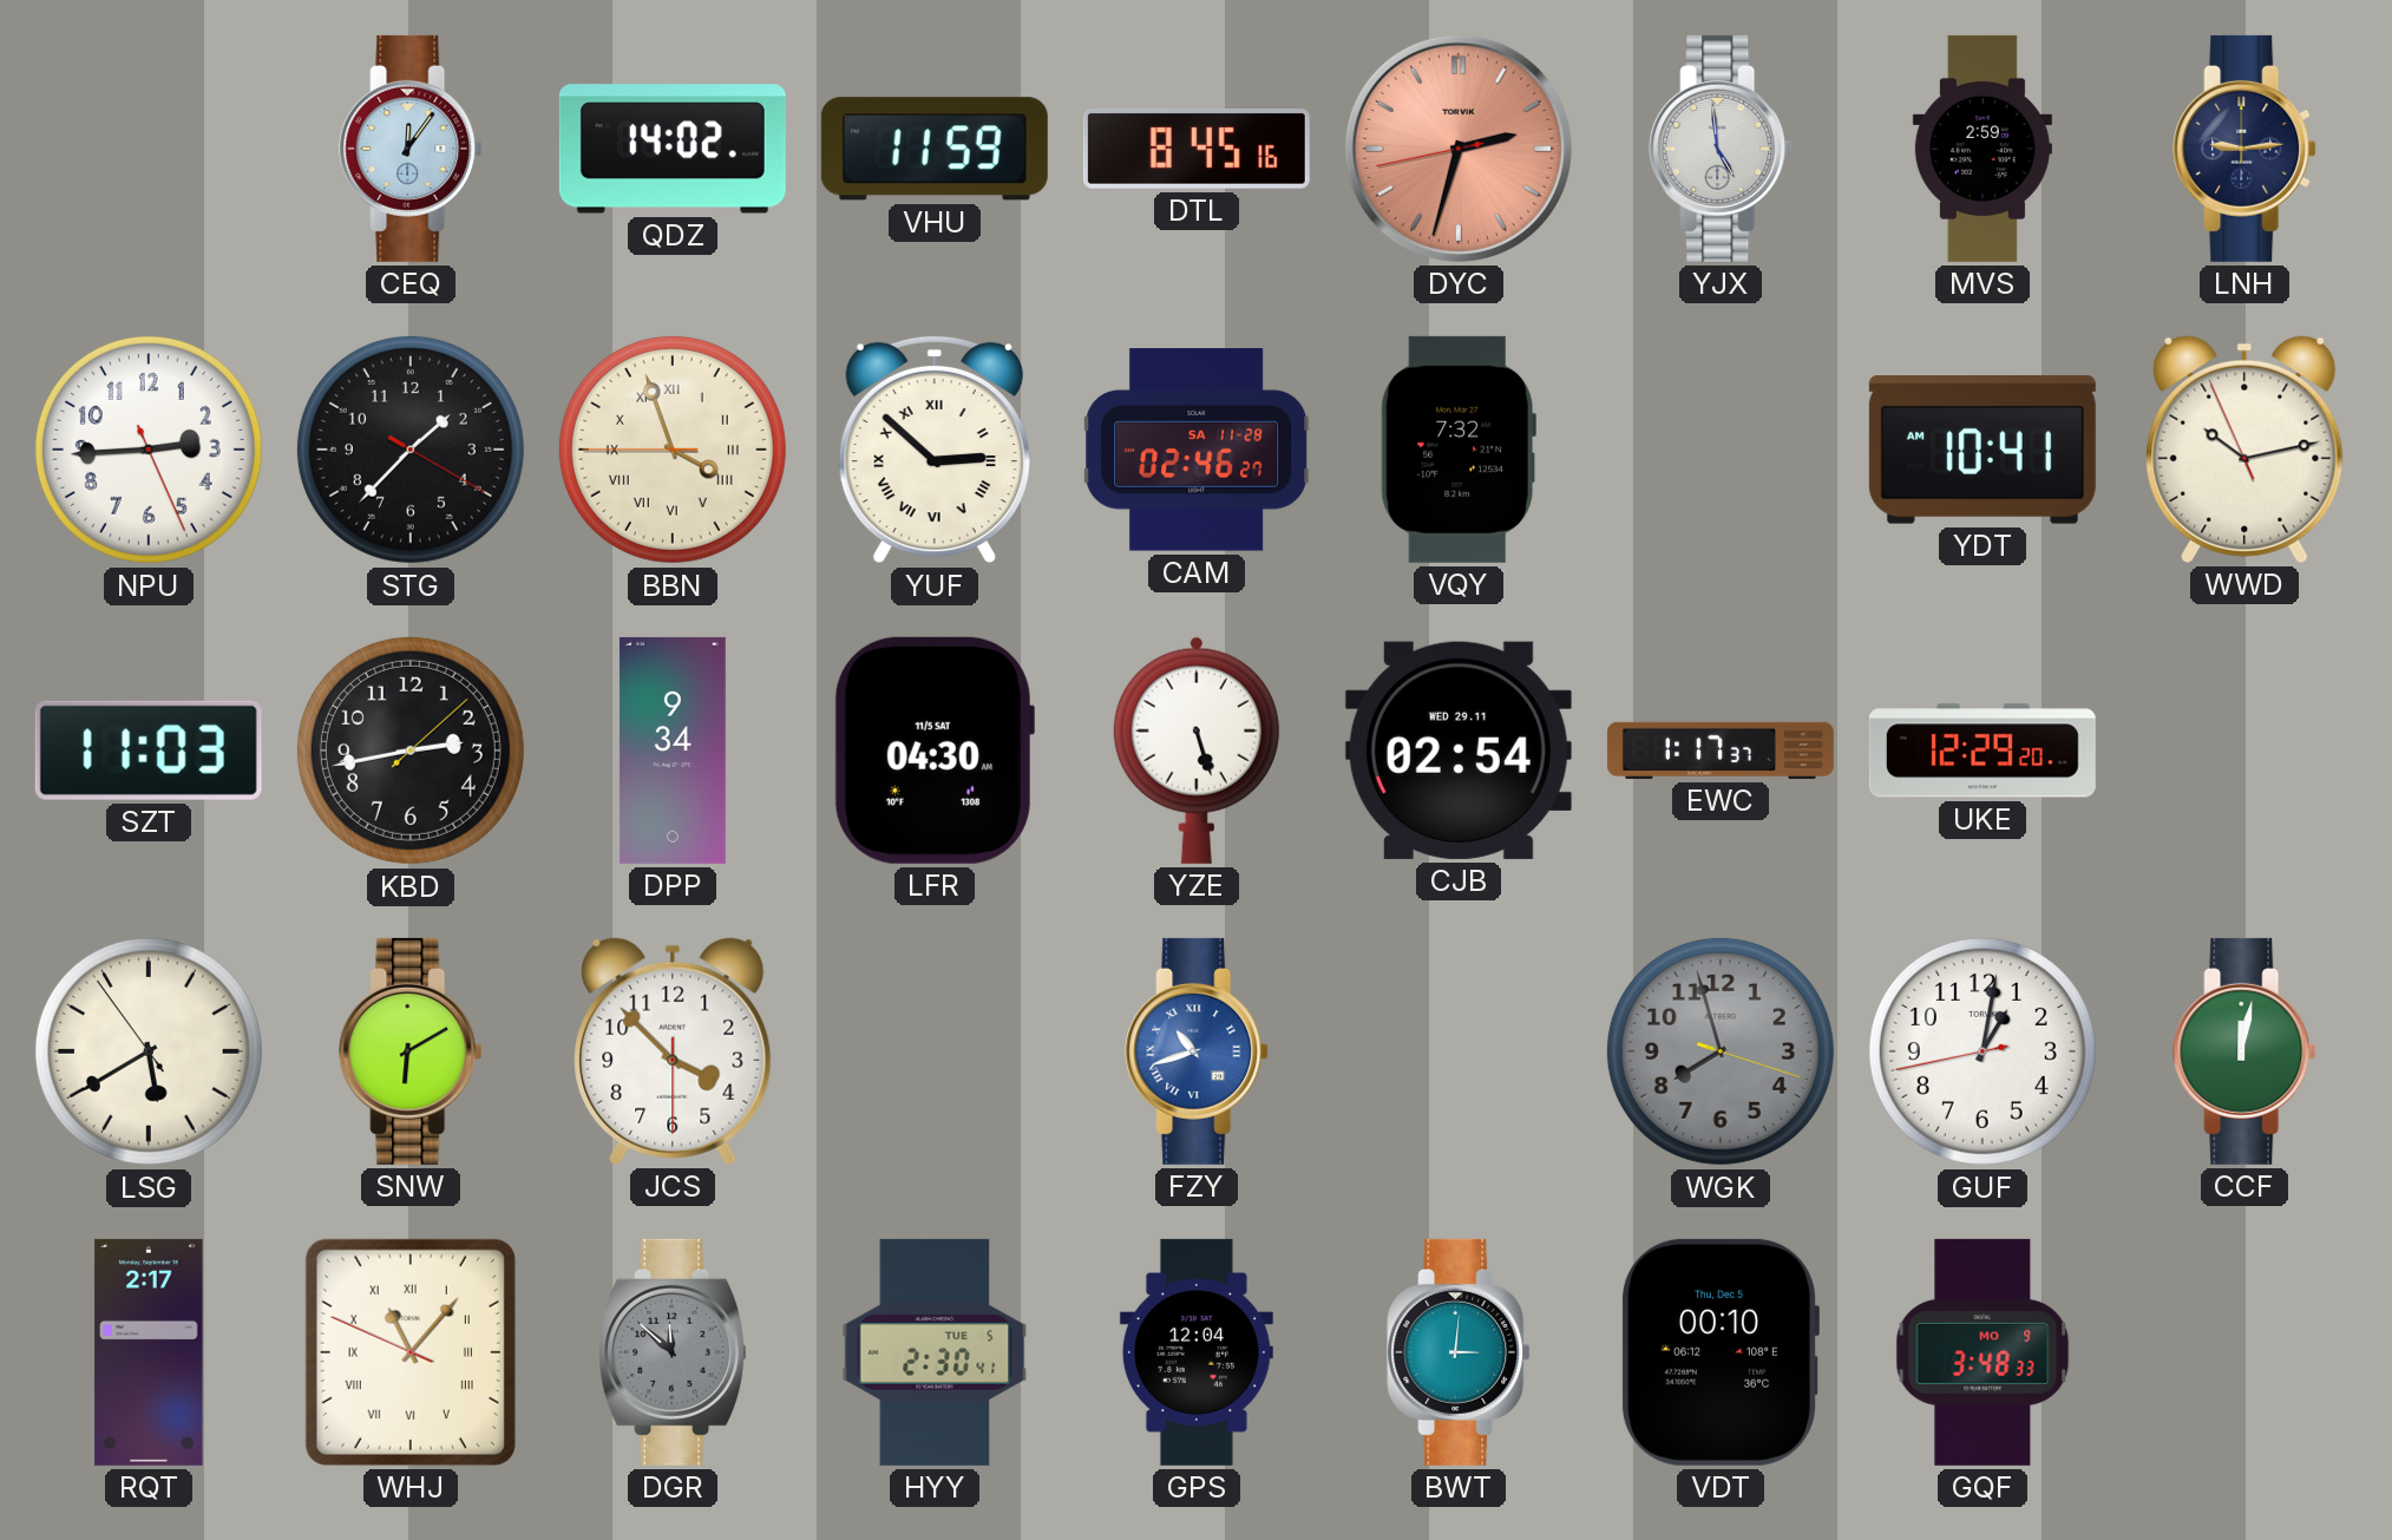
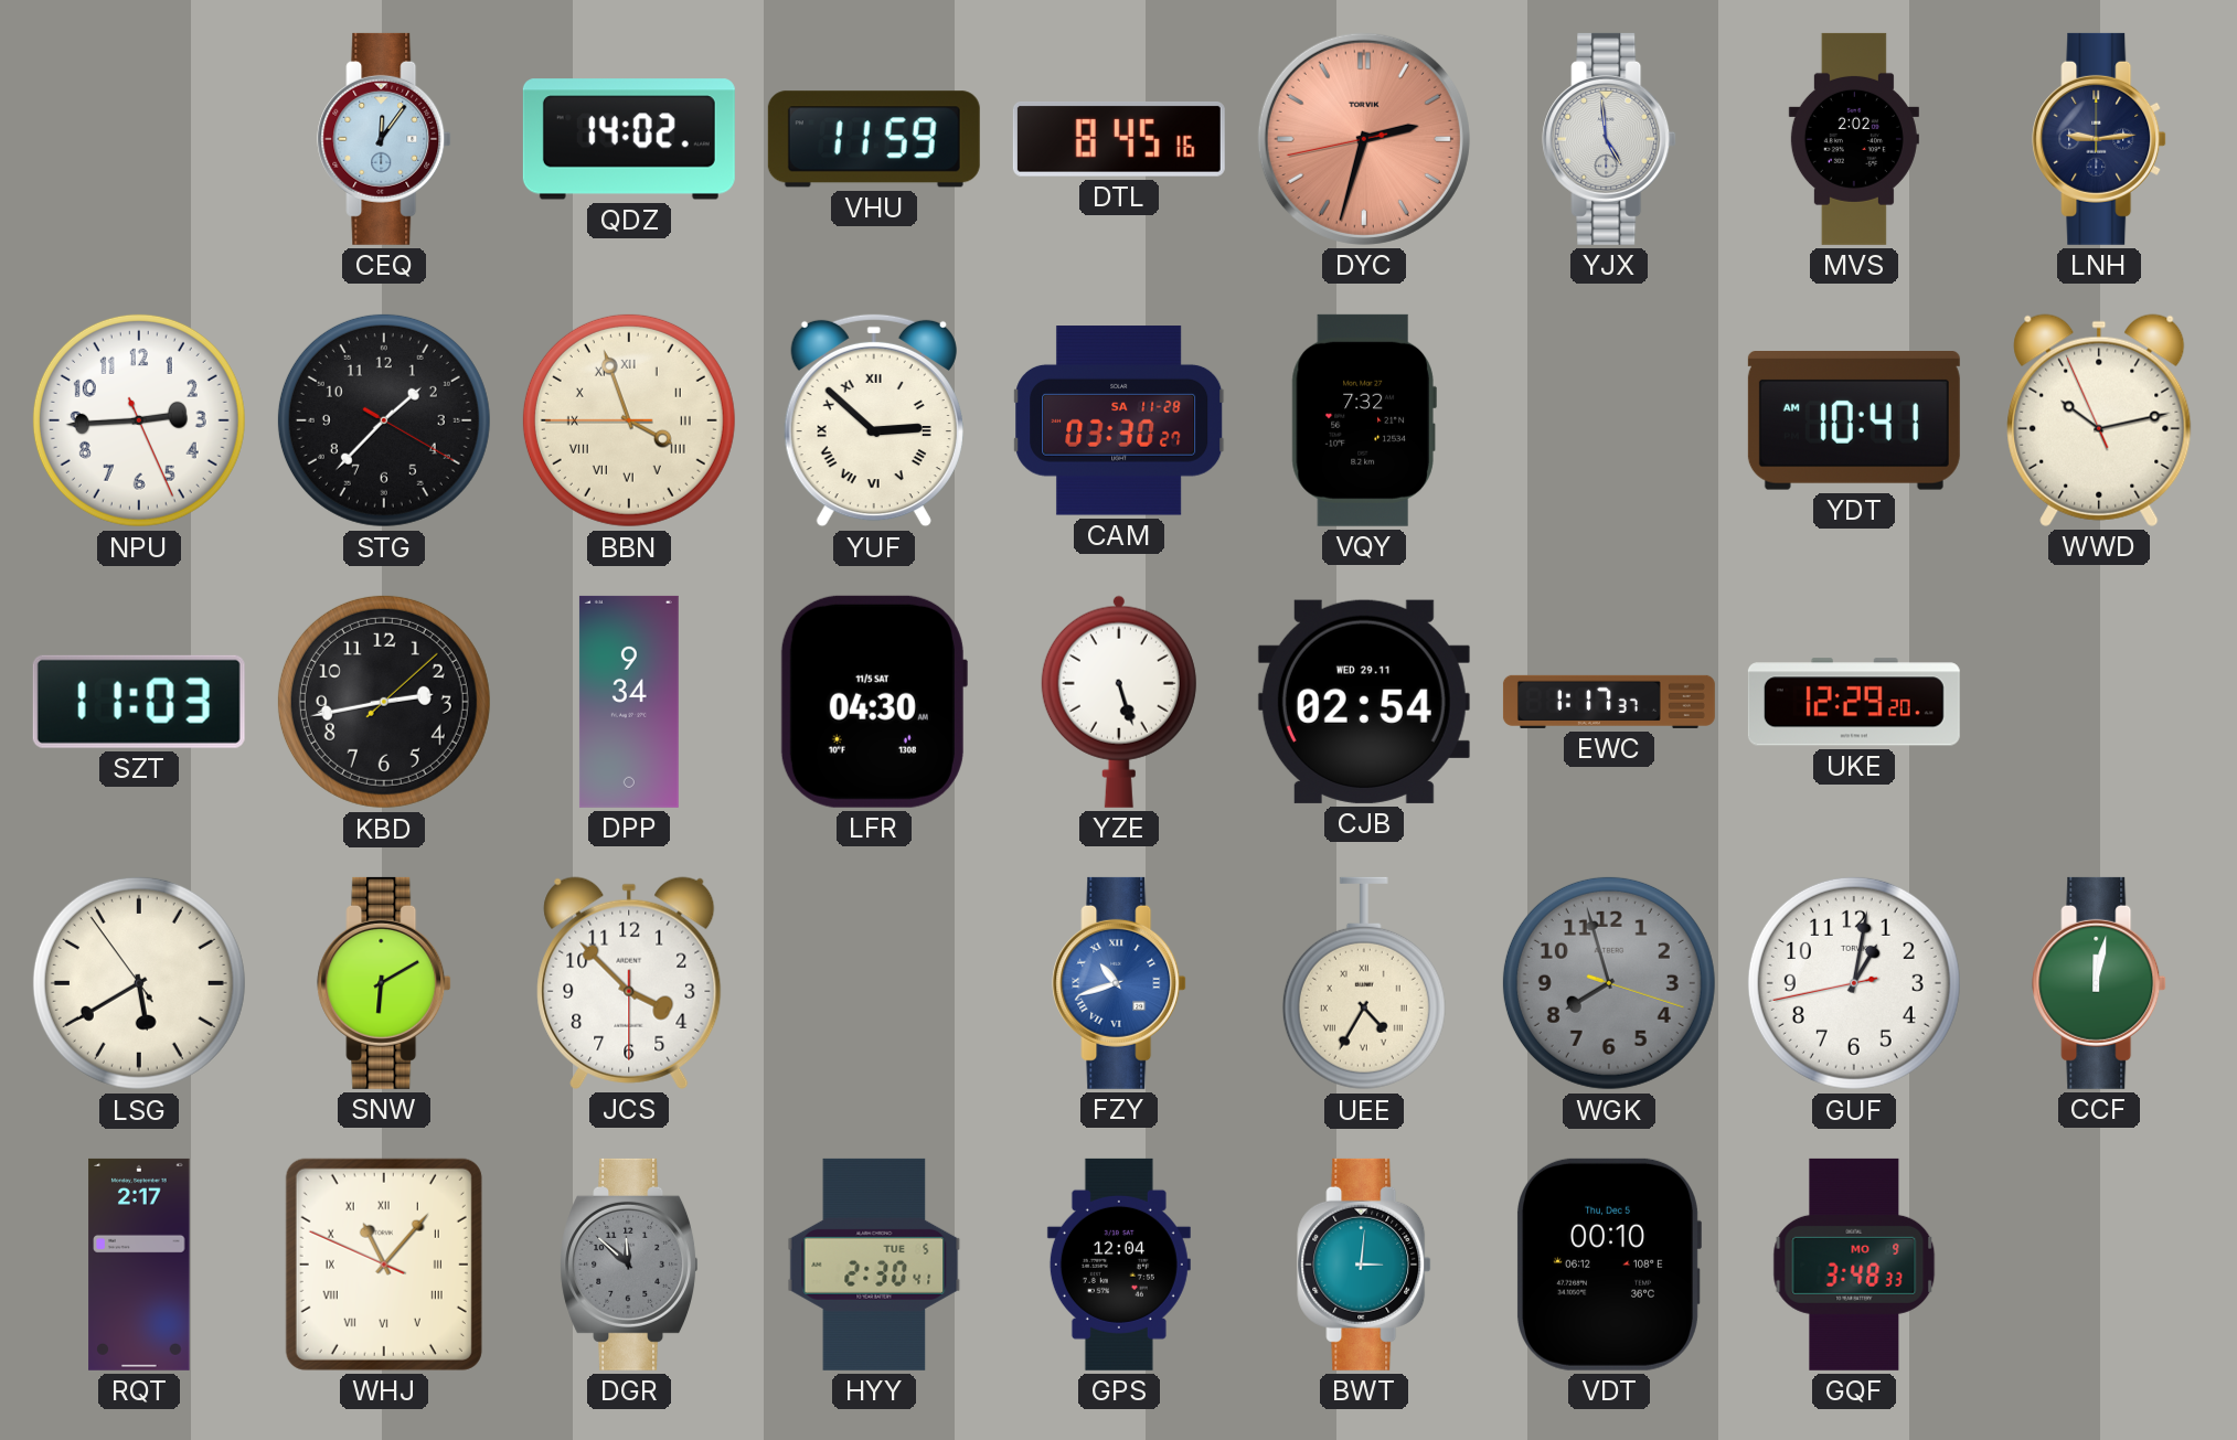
MVS: 2:59 -> 2:02 (1854, 139)
CAM: 02:46 -> 03:30 (1119, 420)
UEE: none -> 4:35 (1364, 983)
